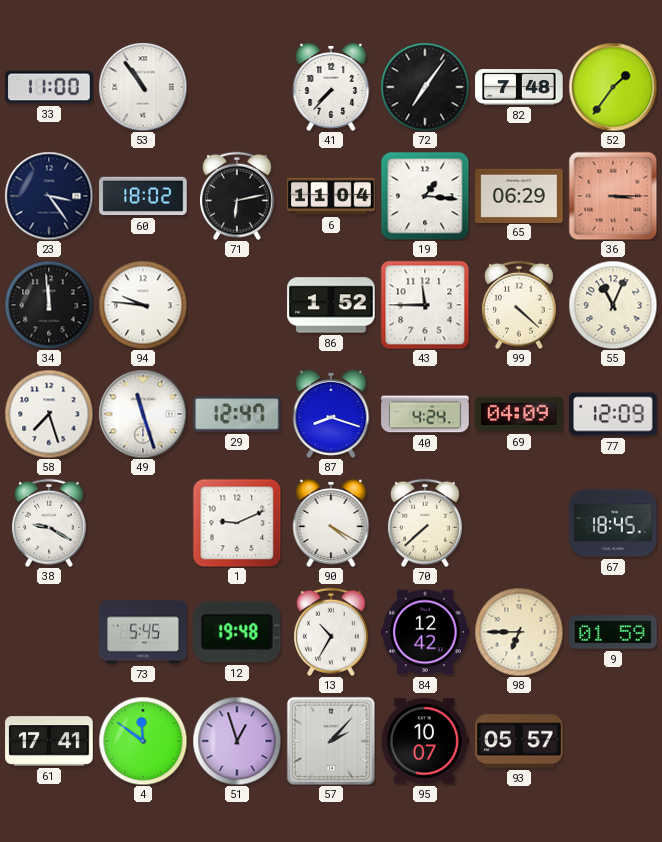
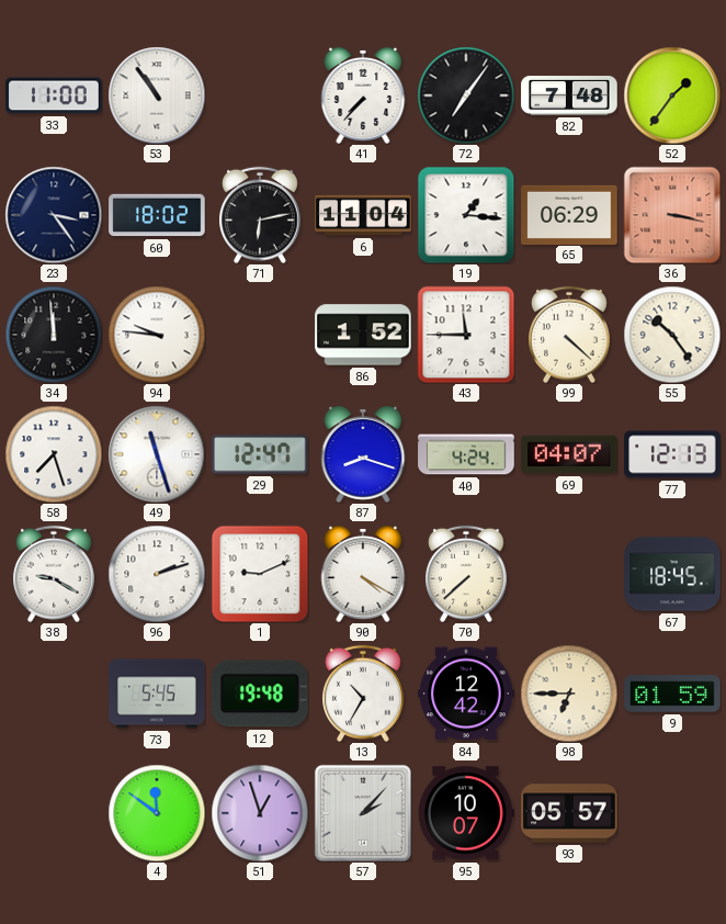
36: 3:15 -> 3:17 (672, 215)
55: 11:04 -> 10:24 (672, 335)
69: 04:09 -> 04:07 (569, 454)
77: 12:09 -> 12:13 (672, 454)
96: none -> 2:12 (157, 574)
61: 17:41 -> none (49, 741)
